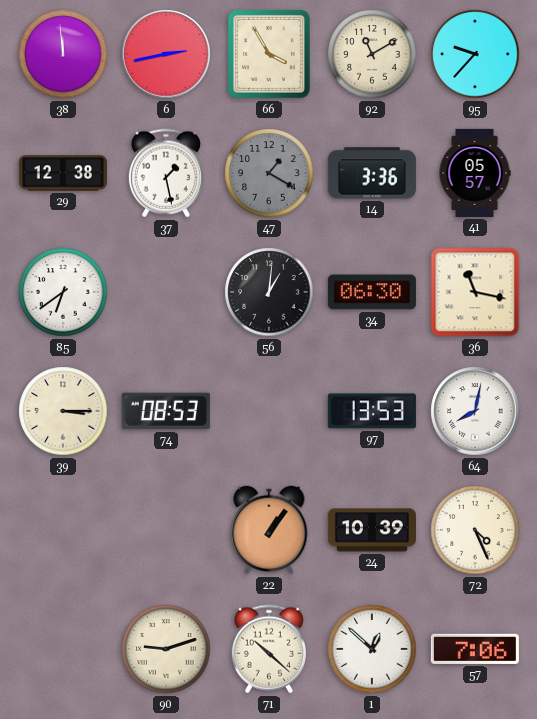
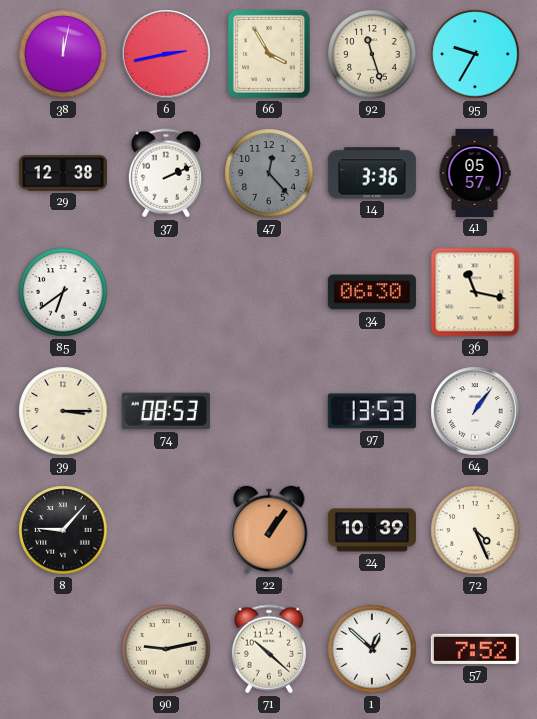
38: 11:59 -> 12:02 (63, 54)
92: 11:10 -> 11:27 (372, 54)
95: 9:37 -> 9:35 (475, 54)
37: 1:28 -> 2:11 (166, 173)
47: 1:20 -> 12:23 (269, 173)
56: 1:01 -> none (269, 292)
64: 8:02 -> 1:06 (475, 411)
8: none -> 9:07 (63, 530)
90: 9:12 -> 9:13 (166, 649)
57: 7:06 -> 7:52 (475, 649)
